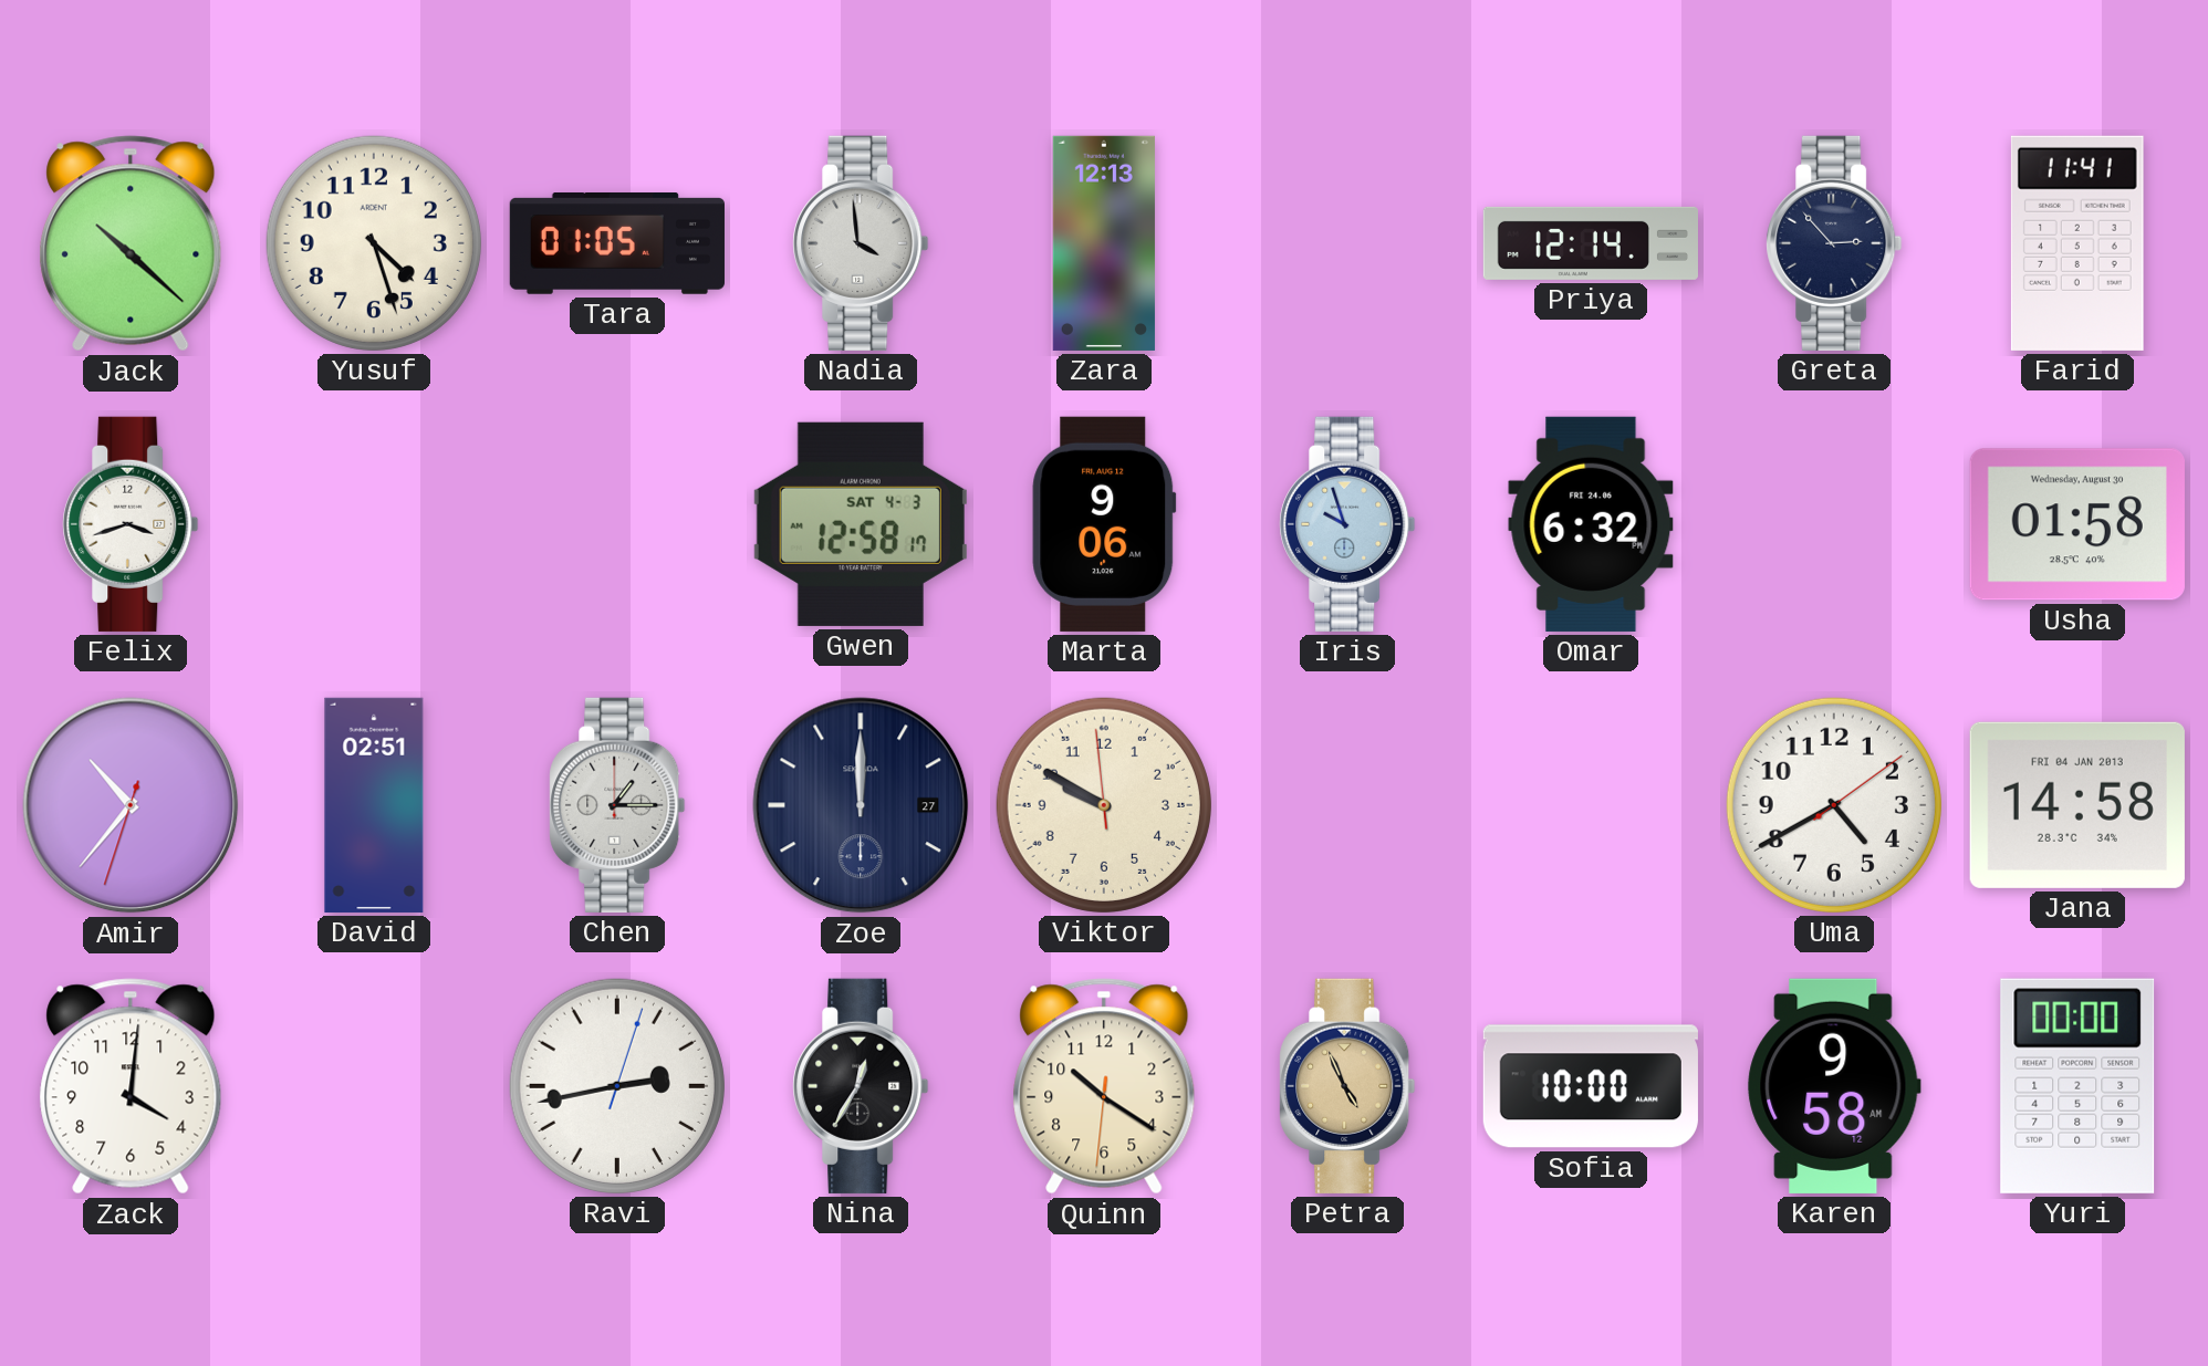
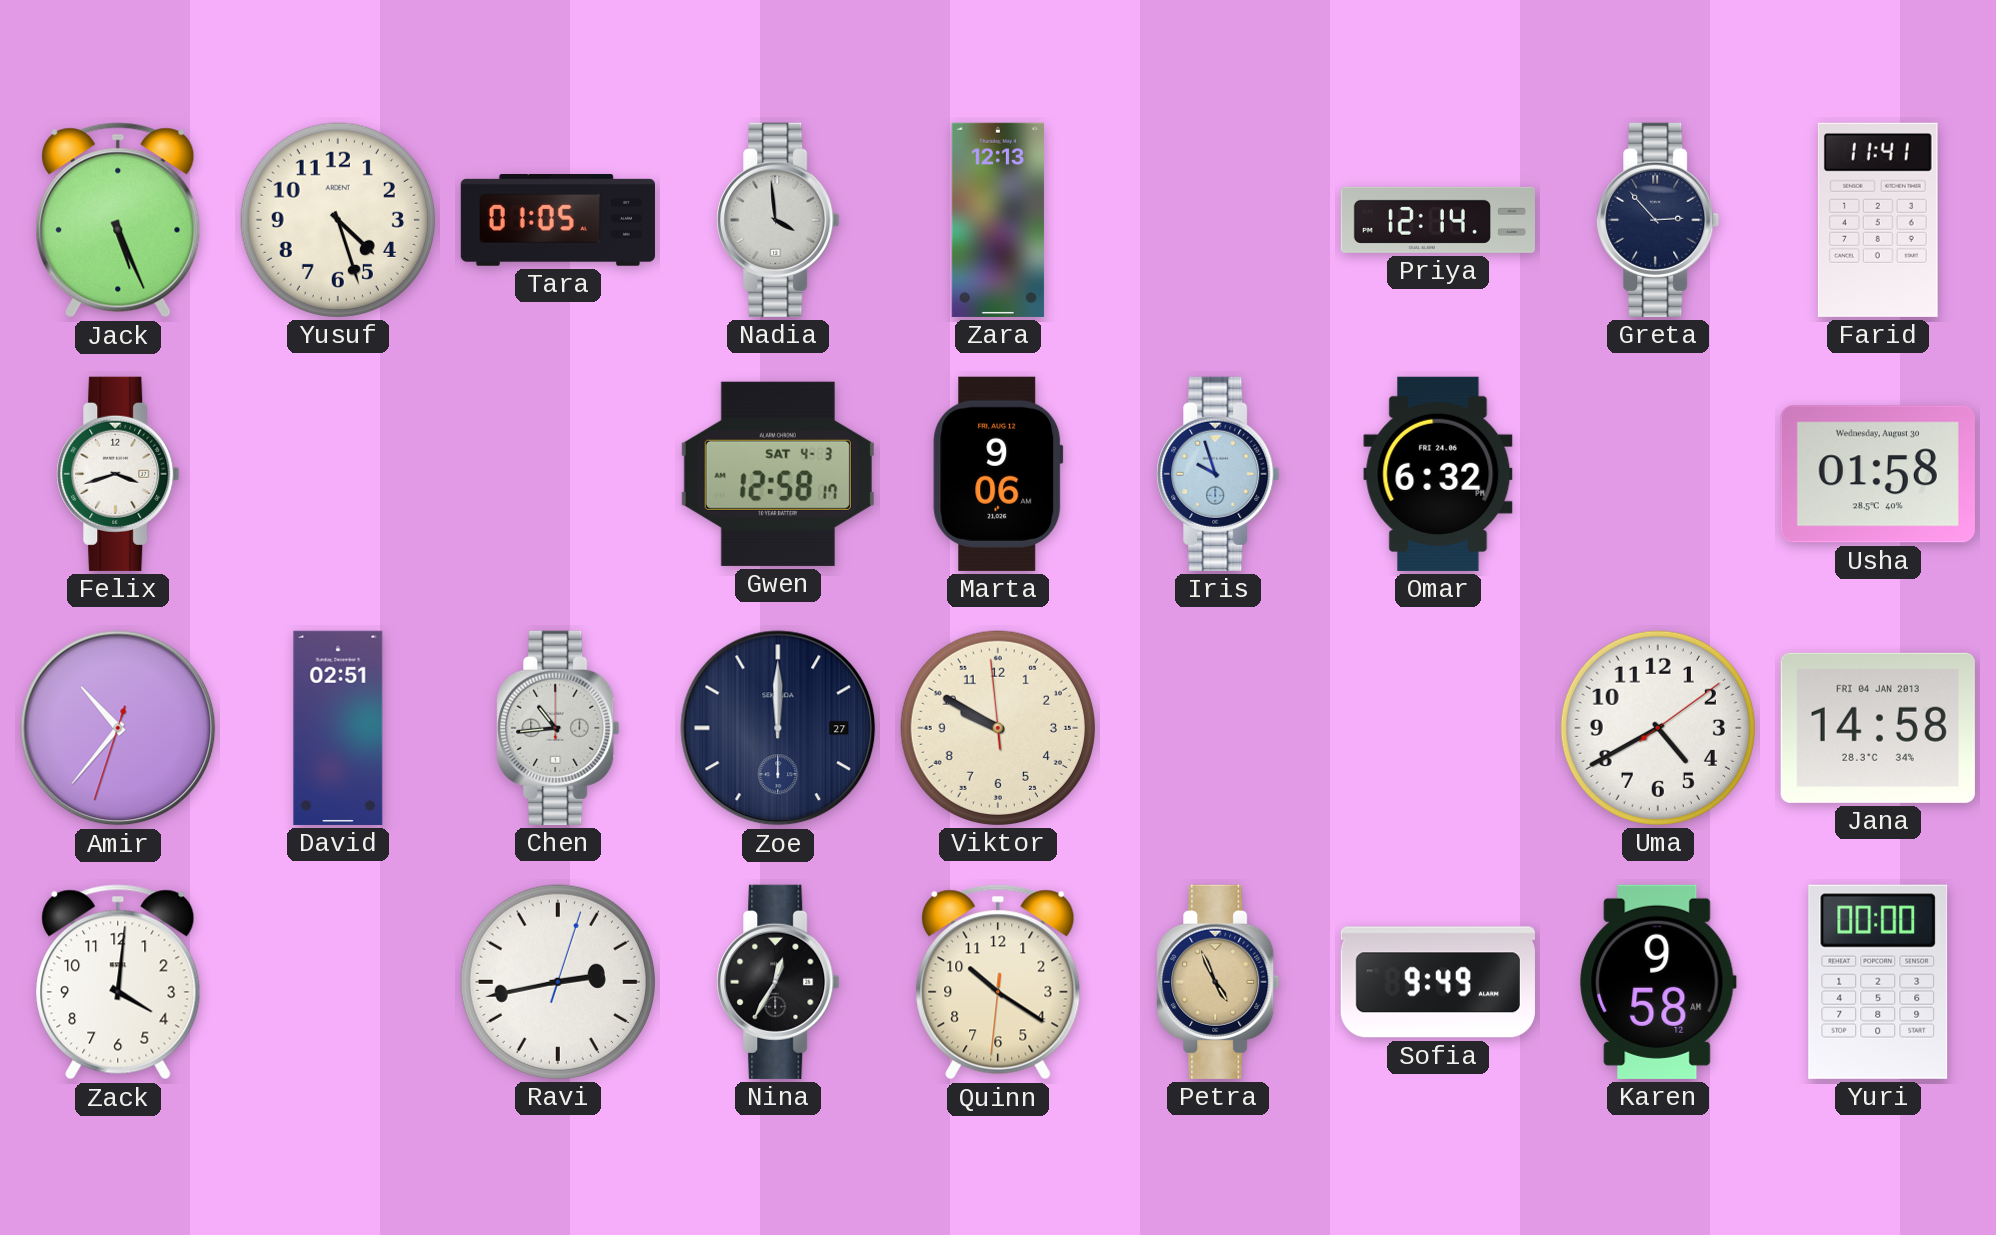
Jack: 10:22 -> 5:26 (118, 220)
Chen: 1:15 -> 10:44 (558, 728)
Sofia: 10:00 -> 9:49 (1438, 982)
